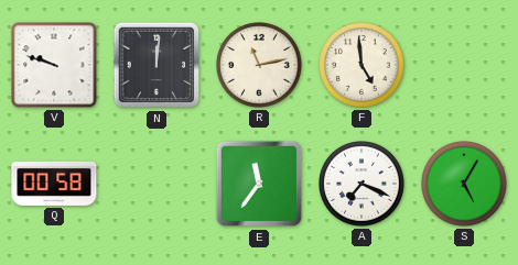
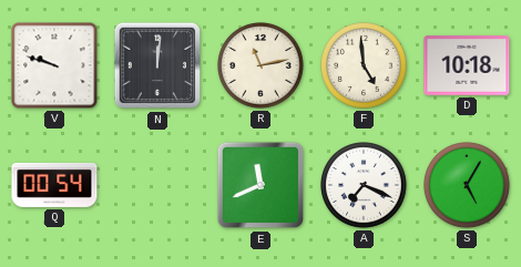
D: none -> 10:18 (467, 65)
Q: 00:58 -> 00:54 (54, 185)
E: 11:36 -> 11:41 (260, 185)
